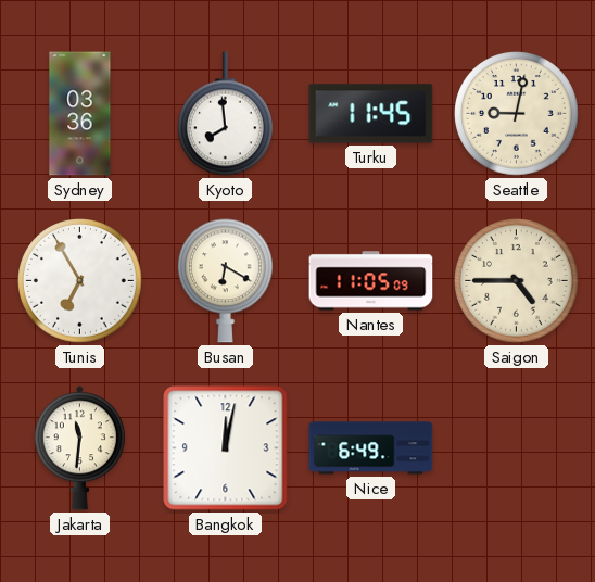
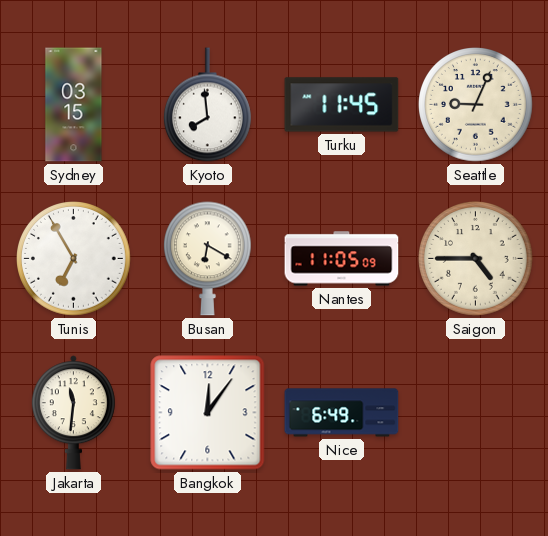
Sydney: 03:36 -> 03:15 (74, 105)
Seattle: 9:02 -> 9:04 (476, 105)
Bangkok: 12:02 -> 12:06 (208, 413)
